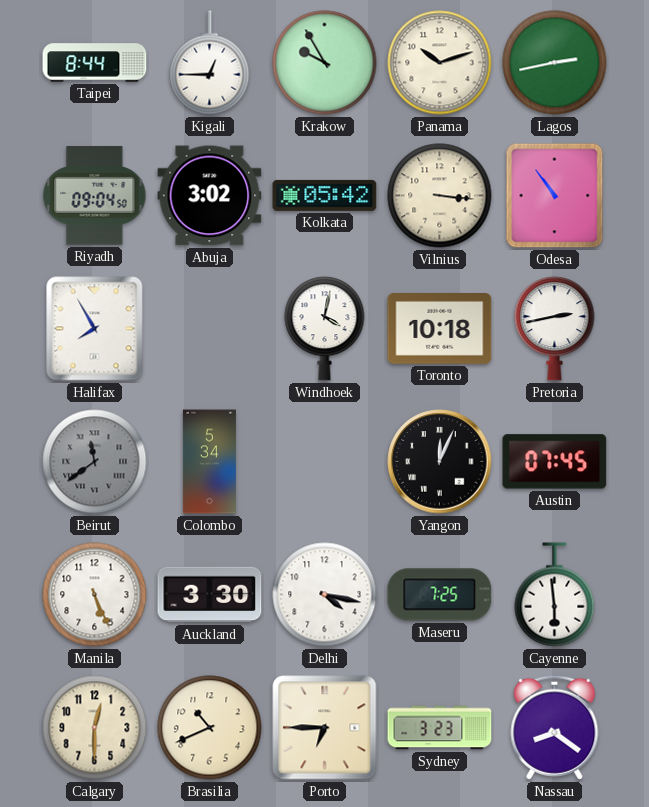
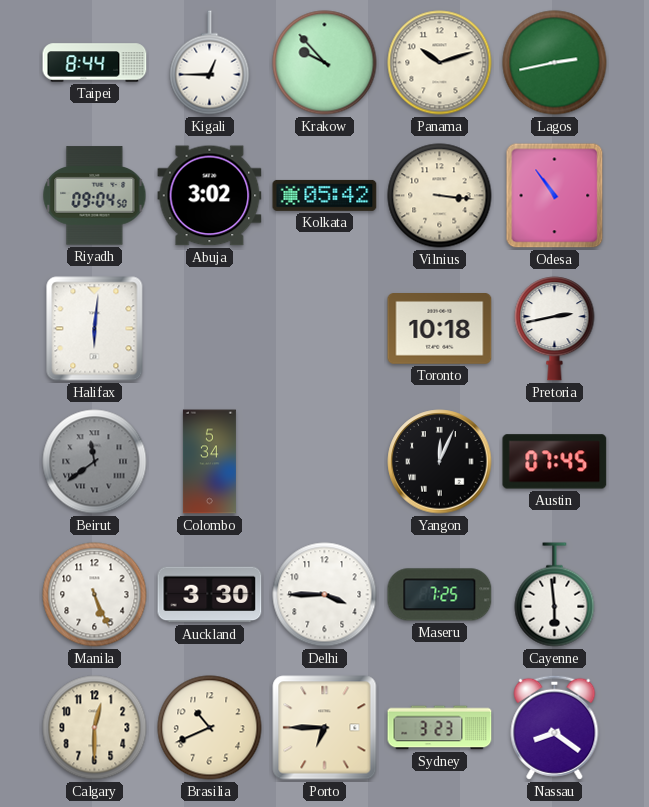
Krakow: 9:55 -> 9:53 (325, 63)
Halifax: 7:55 -> 6:01 (95, 329)
Windhoek: 4:02 -> none (325, 329)
Delhi: 4:17 -> 3:45 (325, 595)
